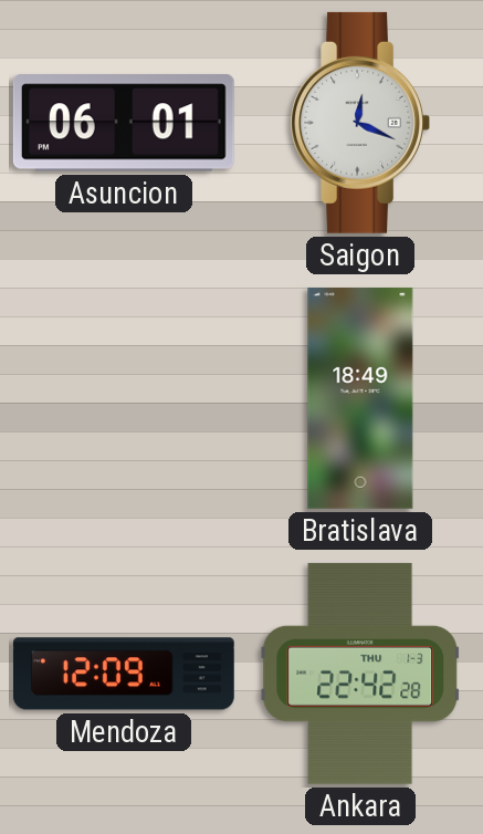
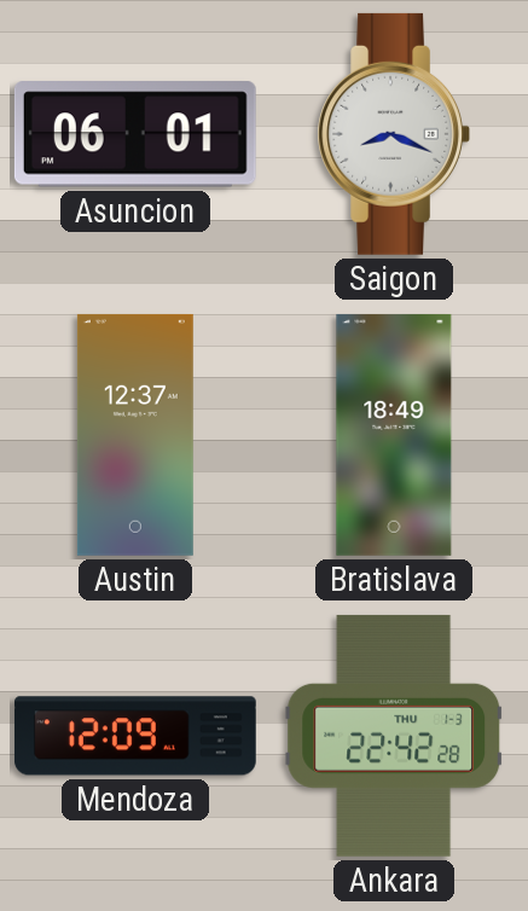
Saigon: 12:19 -> 8:19 (393, 134)
Austin: none -> 12:37 (135, 435)
